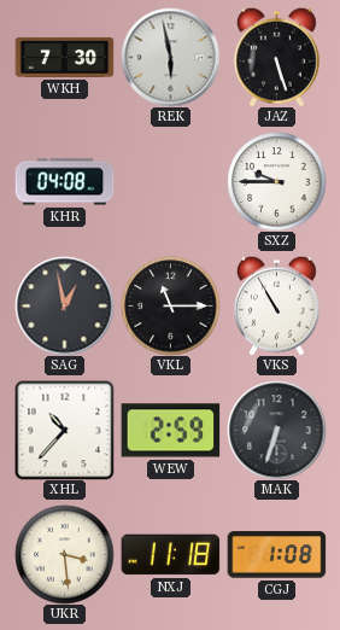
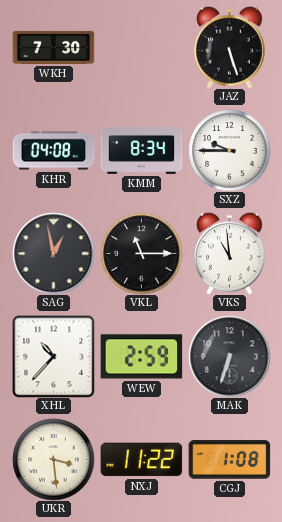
REK: 5:58 -> none (170, 57)
KMM: none -> 8:34 (141, 150)
VKS: 10:55 -> 10:59 (230, 253)
NXJ: 11:18 -> 11:22 (141, 460)
